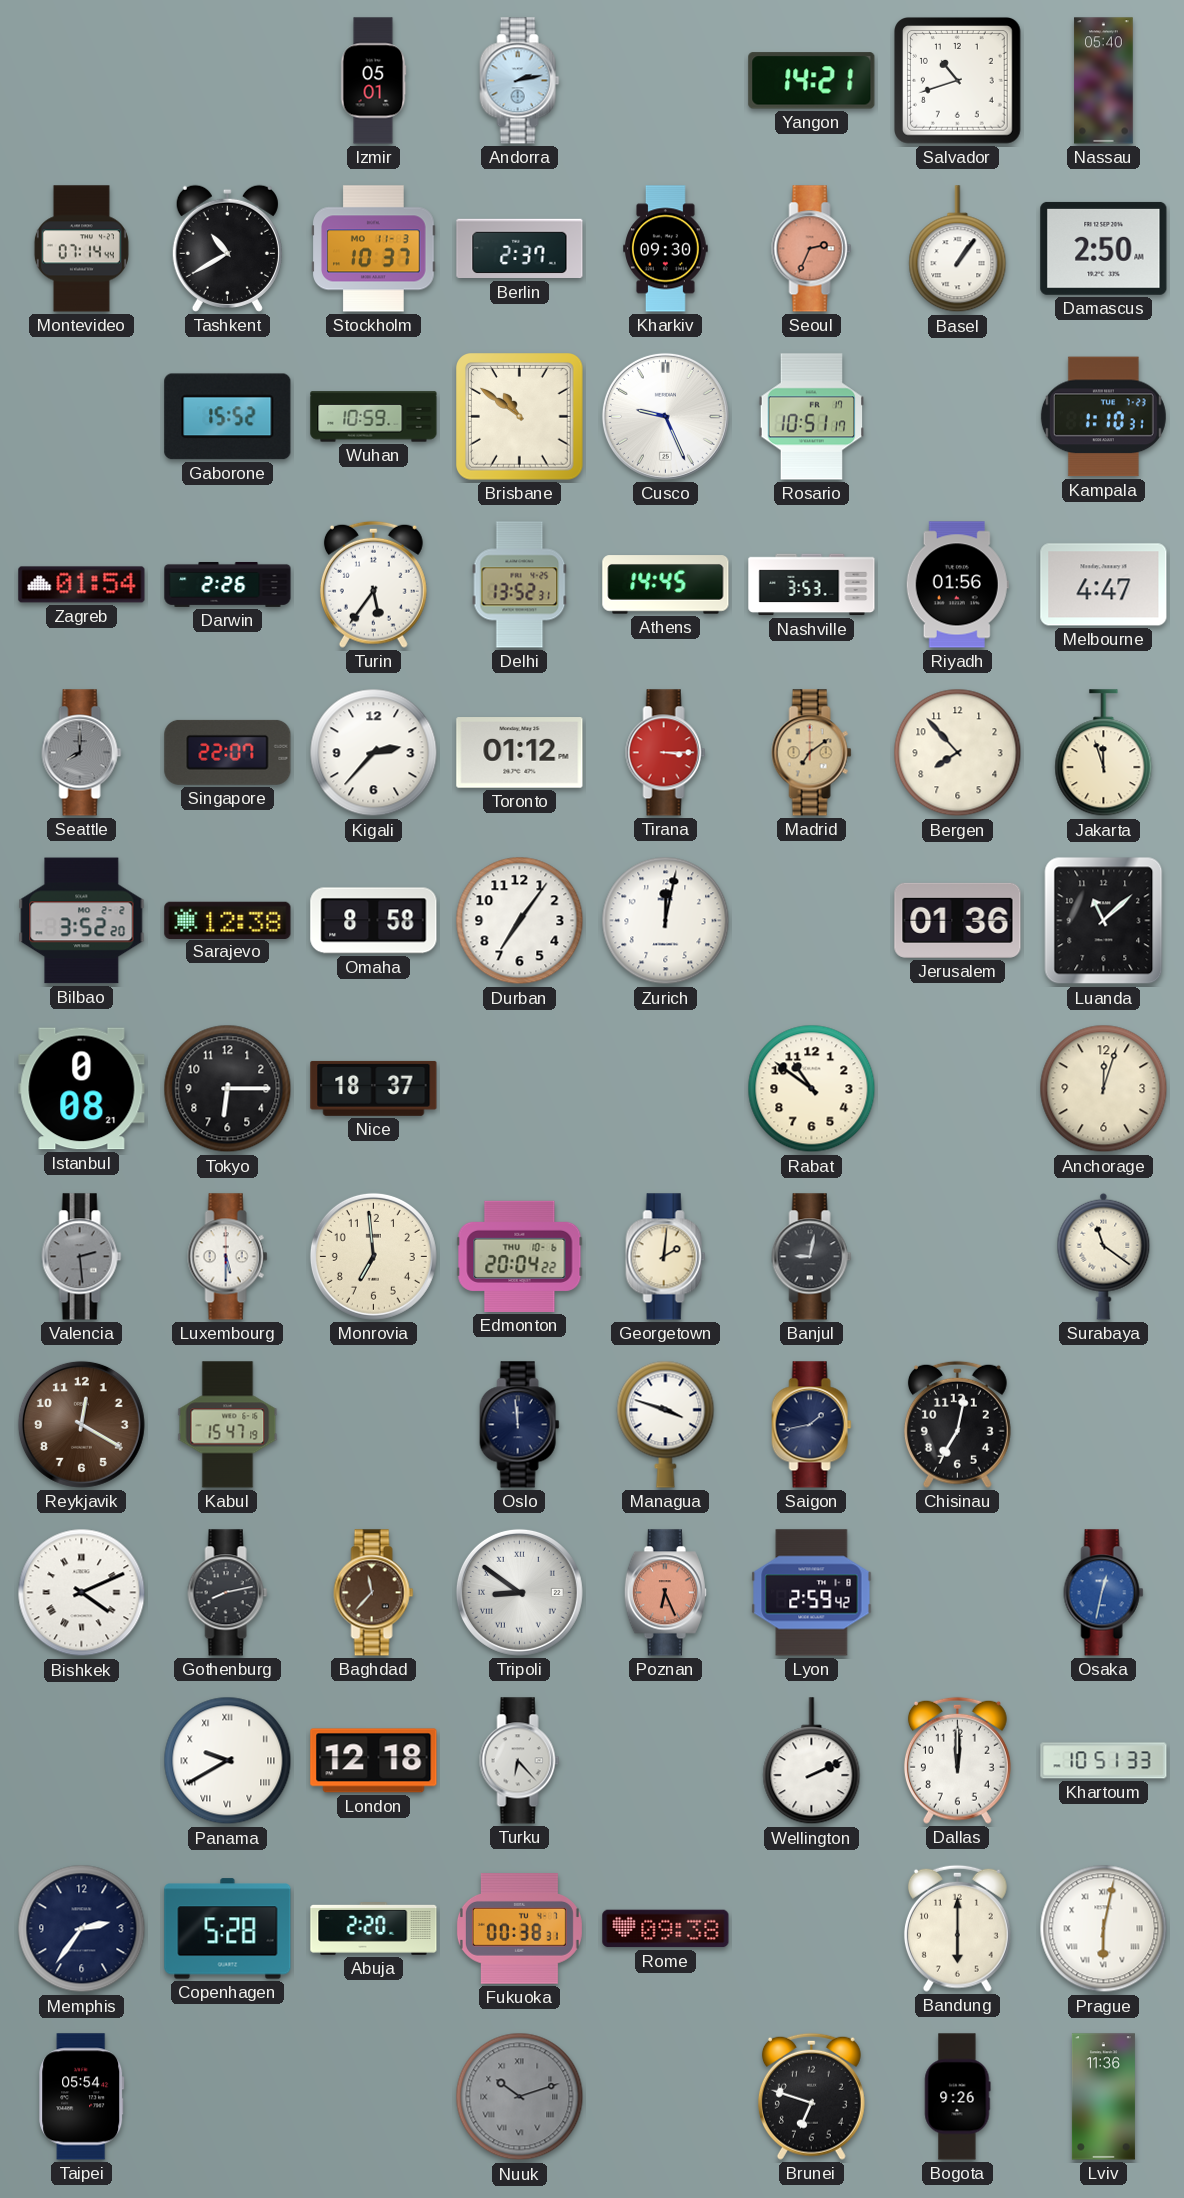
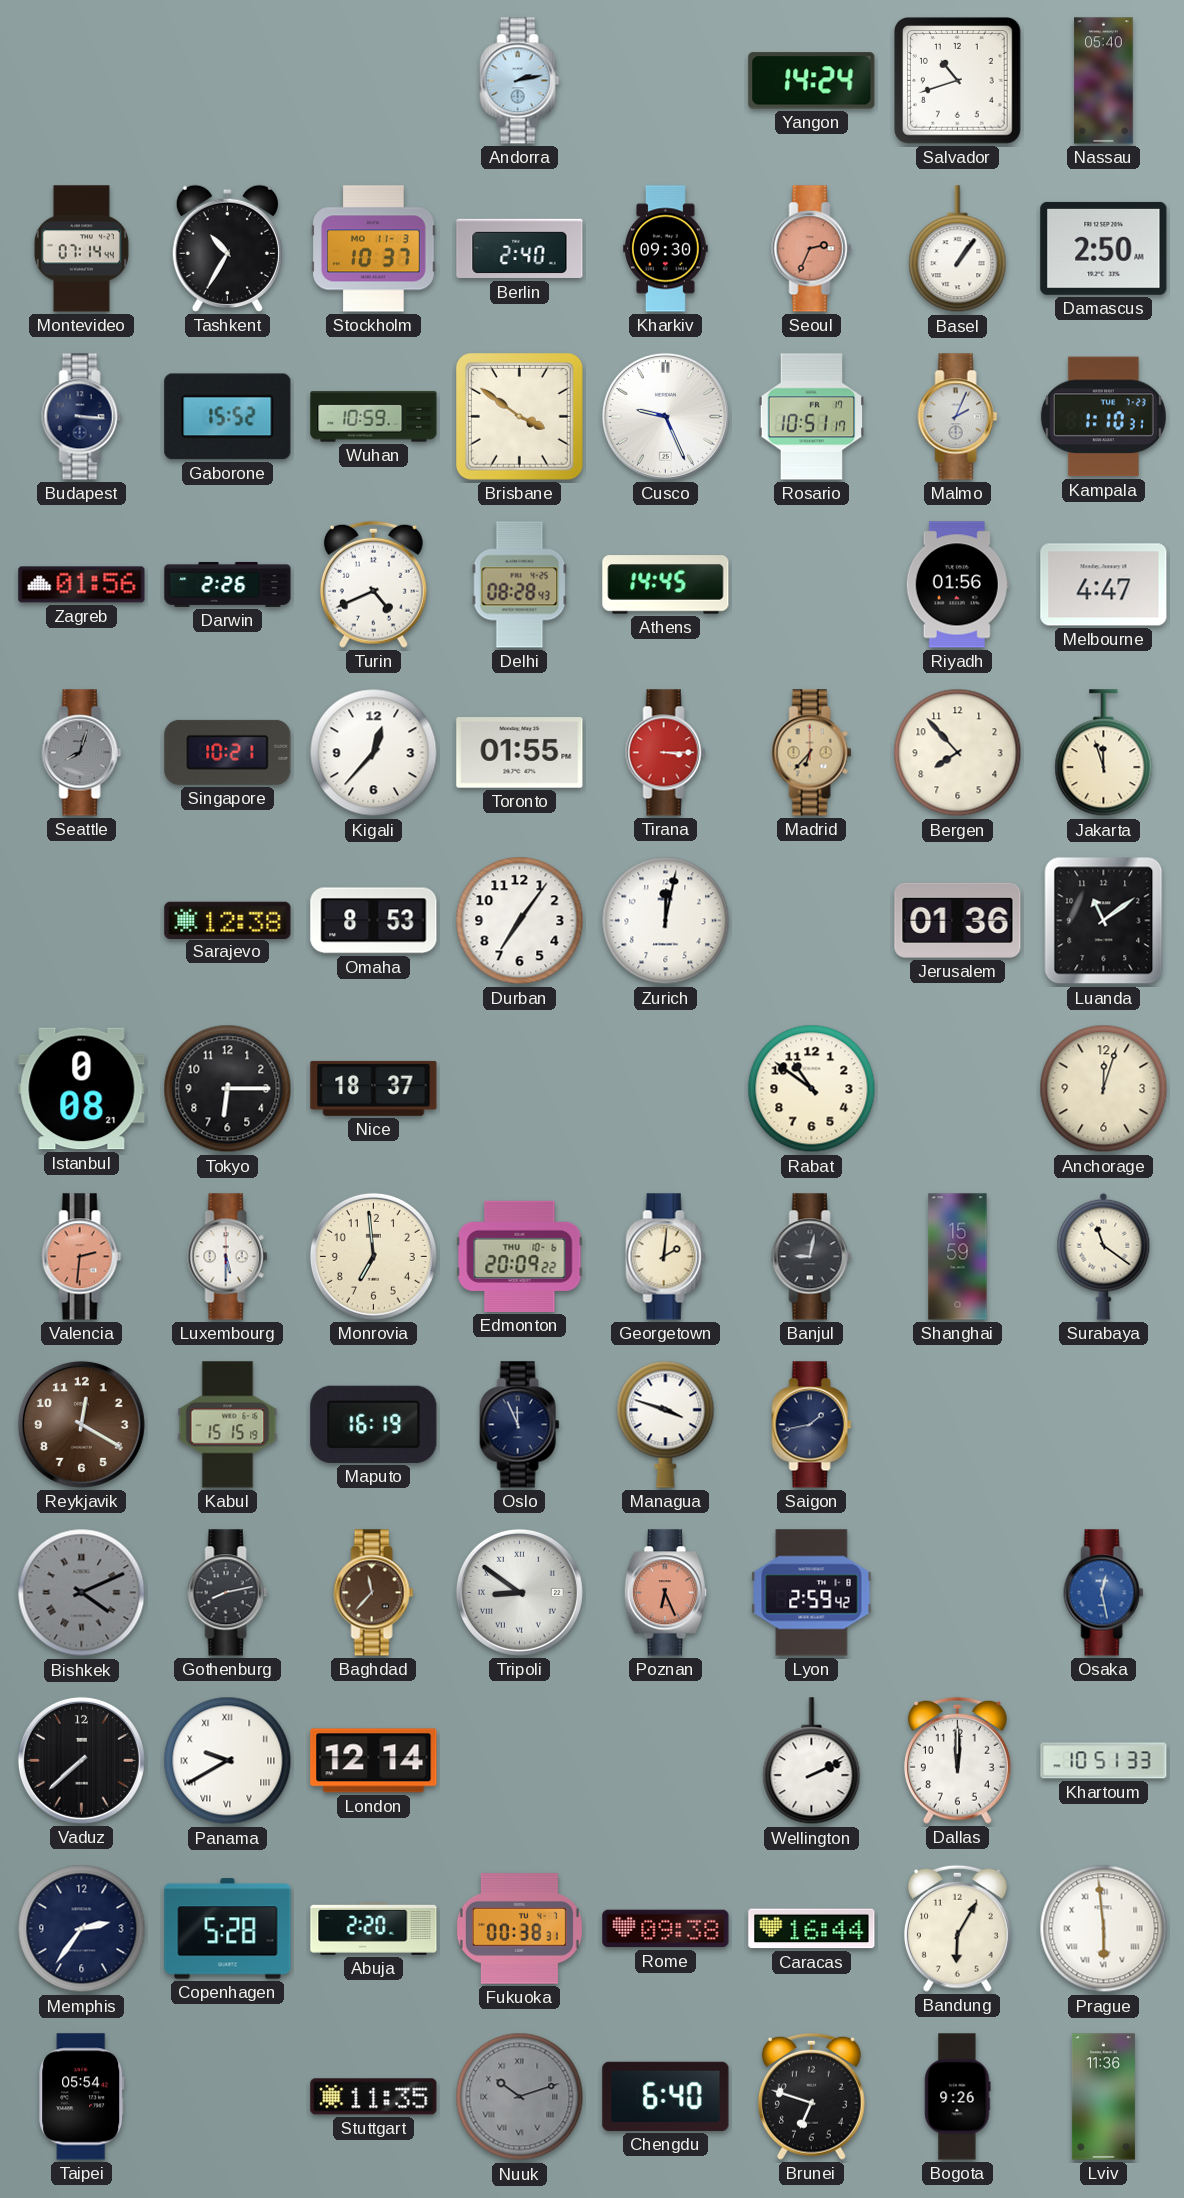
Izmir: 05:01 -> none (373, 81)
Yangon: 14:21 -> 14:24 (812, 81)
Tashkent: 10:40 -> 10:35 (227, 248)
Berlin: 2:37 -> 2:40 (520, 249)
Budapest: none -> 3:16 (82, 417)
Brisbane: 10:51 -> 3:51 (520, 417)
Malmo: none -> 2:04 (958, 417)
Zagreb: 01:54 -> 01:56 (82, 585)
Turin: 5:36 -> 4:41 (373, 584)
Delhi: 13:52 -> 08:28 (520, 585)
Nashville: 3:53 -> none (812, 585)
Seattle: 8:00 -> 8:03 (82, 753)
Singapore: 22:07 -> 10:21 (228, 752)
Kigali: 2:37 -> 12:37 (374, 753)
Toronto: 01:12 -> 01:55 (520, 753)
Madrid: 7:09 -> 6:37 (812, 753)
Bilbao: 3:52 -> none (82, 921)
Omaha: 8:58 -> 8:53 (374, 921)
Luanda: 11:08 -> 11:09 (1104, 921)
Valencia: 2:29 -> 2:31 (82, 1257)
Valencia dial: grey -> salmon (82, 1257)
Edmonton: 20:04 -> 20:09 (520, 1256)
Shanghai: none -> 15:59 (958, 1257)
Kabul: 15:47 -> 15:15 (228, 1425)
Maputo: none -> 16:19 (374, 1424)
Oslo: 11:59 -> 11:56 (520, 1425)
Chisinau: 7:02 -> none (957, 1424)
Bishkek dial: white -> grey (82, 1593)
Osaka: 12:32 -> 12:28 (1104, 1593)
Vaduz: none -> 7:38 (81, 1760)
London: 12:18 -> 12:14 (374, 1761)
Turku: 6:23 -> none (520, 1761)
Caracas: none -> 16:44 (812, 1929)
Bandung: 6:00 -> 6:05 (957, 1928)
Prague: 6:02 -> 5:59 (1104, 1929)
Stuttgart: none -> 11:35 (374, 2097)
Chengdu: none -> 6:40 (666, 2096)
